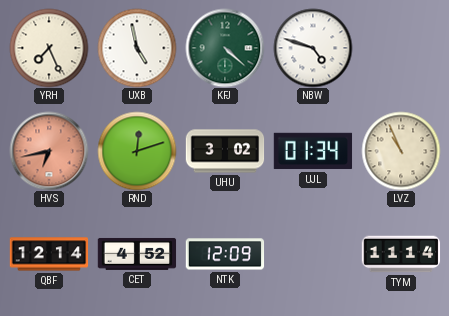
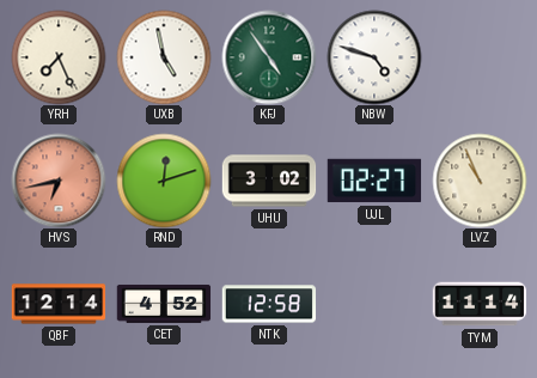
KFJ: 4:22 -> 4:54 (269, 57)
UJL: 01:34 -> 02:27 (374, 181)
NTK: 12:09 -> 12:58 (269, 304)
